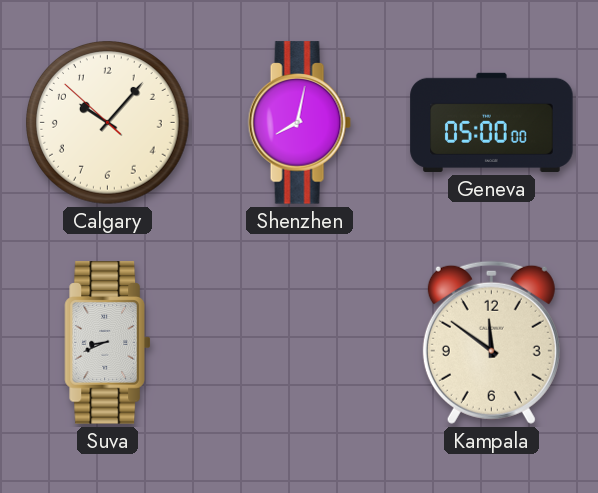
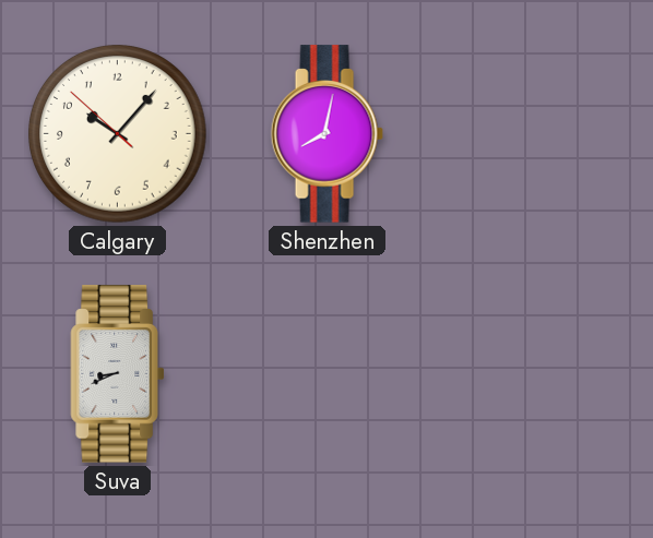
Geneva: 05:00 -> none (492, 122)
Kampala: 11:51 -> none (491, 342)
